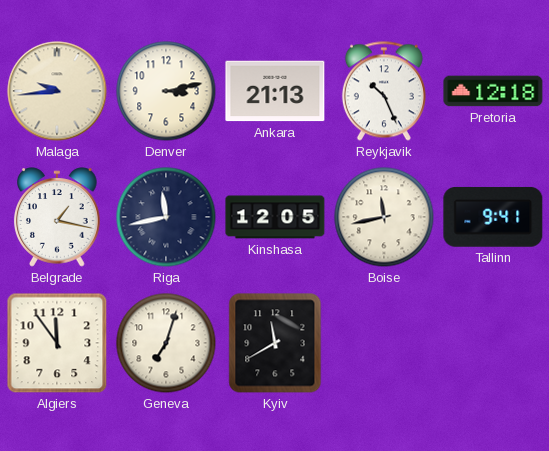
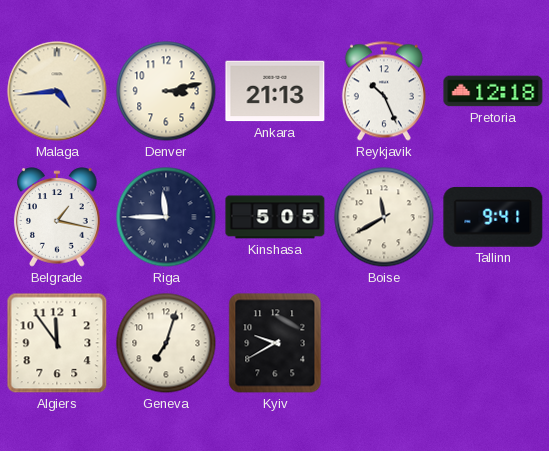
Malaga: 9:44 -> 4:44 (57, 91)
Riga: 11:43 -> 11:45 (166, 217)
Kinshasa: 12:05 -> 5:05 (275, 217)
Boise: 11:43 -> 11:40 (384, 217)
Kyiv: 11:40 -> 9:40 (275, 343)
